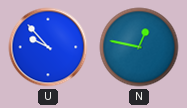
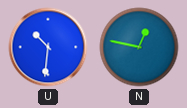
U: 9:53 -> 10:31 (48, 47)
